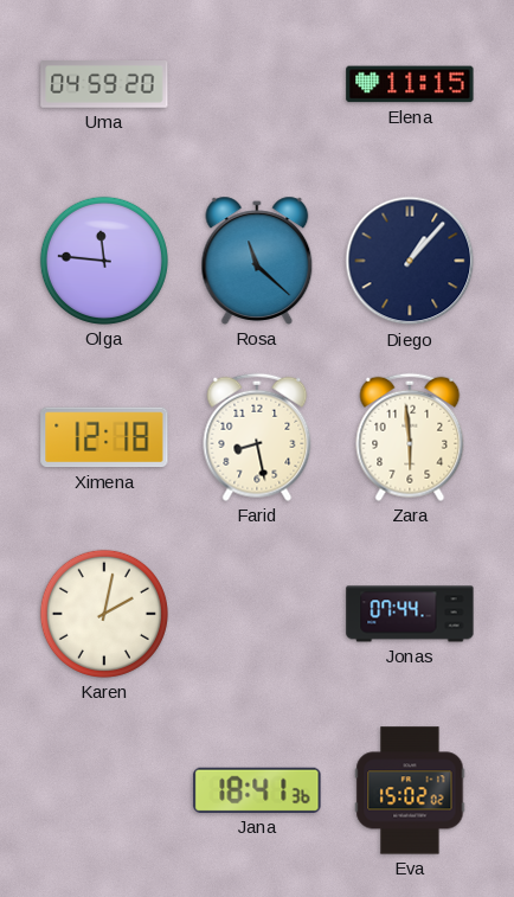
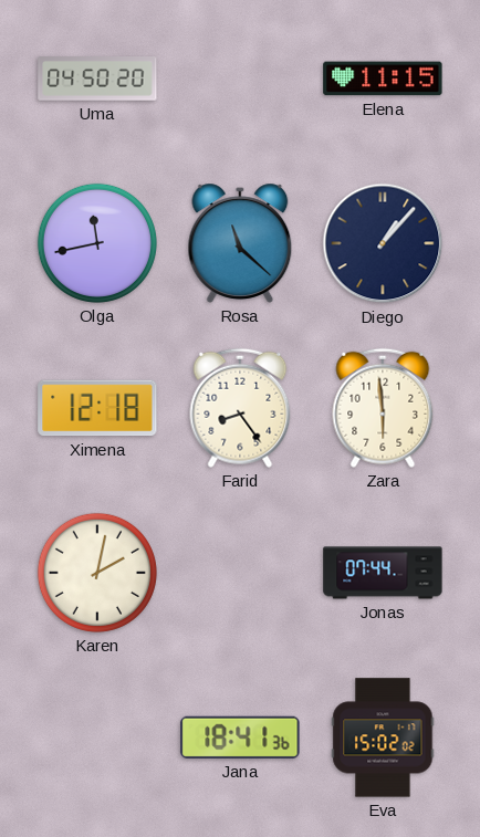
Uma: 04:59 -> 04:50 (97, 80)
Olga: 11:46 -> 11:43 (97, 243)
Farid: 8:28 -> 8:24 (240, 408)
